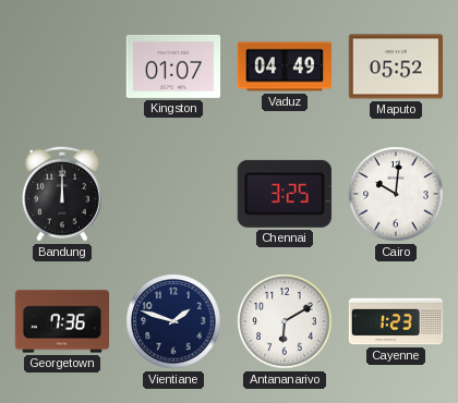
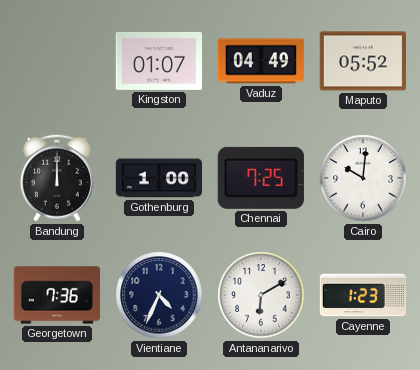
Gothenburg: none -> 1:00 (158, 178)
Chennai: 3:25 -> 7:25 (261, 178)
Vientiane: 1:48 -> 4:34 (159, 295)
